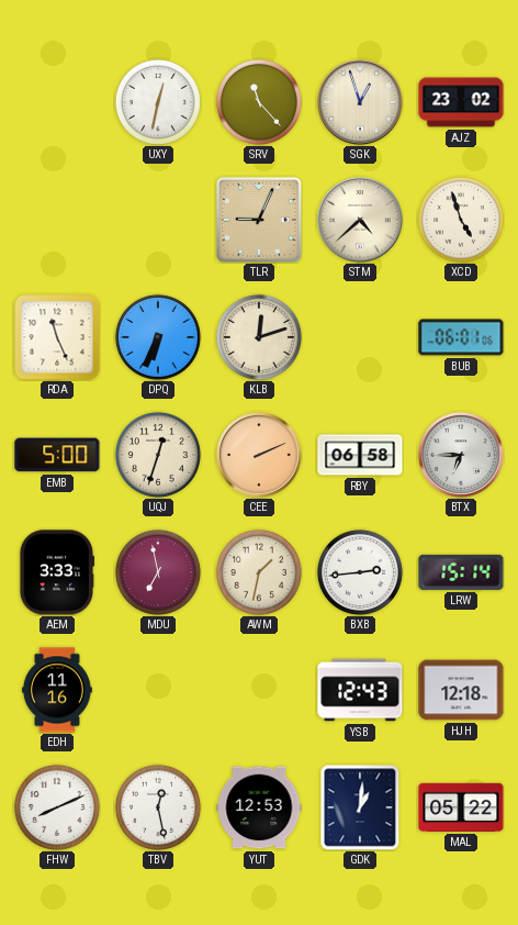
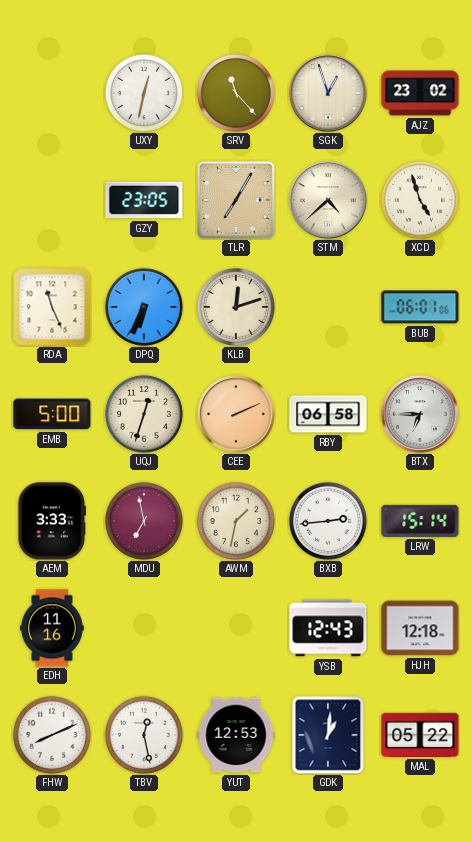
GZY: none -> 23:05 (144, 200)
TLR: 9:04 -> 7:05 (236, 200)
